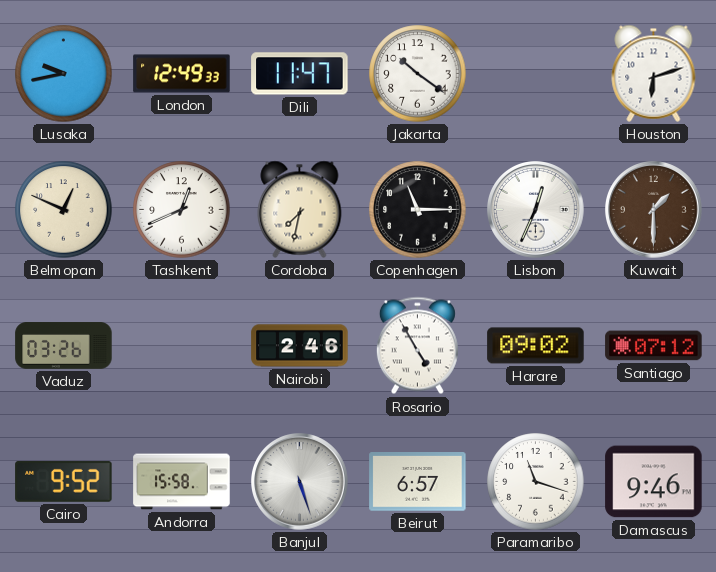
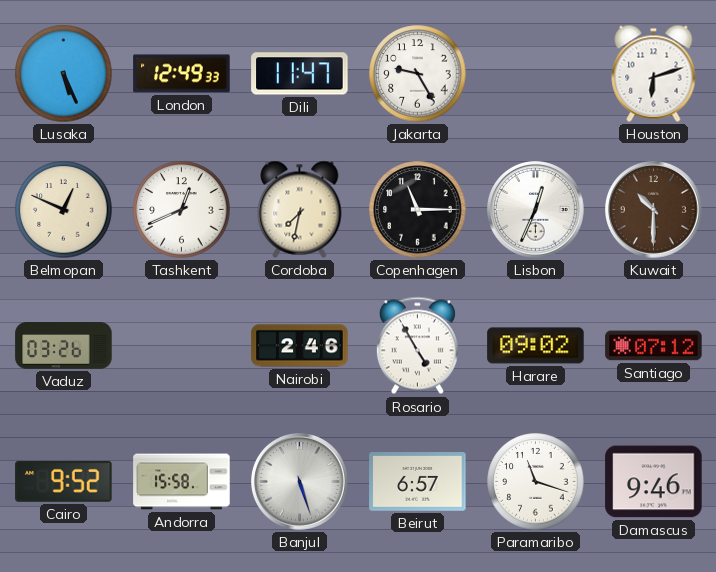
Lusaka: 9:43 -> 5:26 (64, 74)
Jakarta: 10:21 -> 9:25 (418, 74)
Kuwait: 1:30 -> 10:30 (654, 210)
